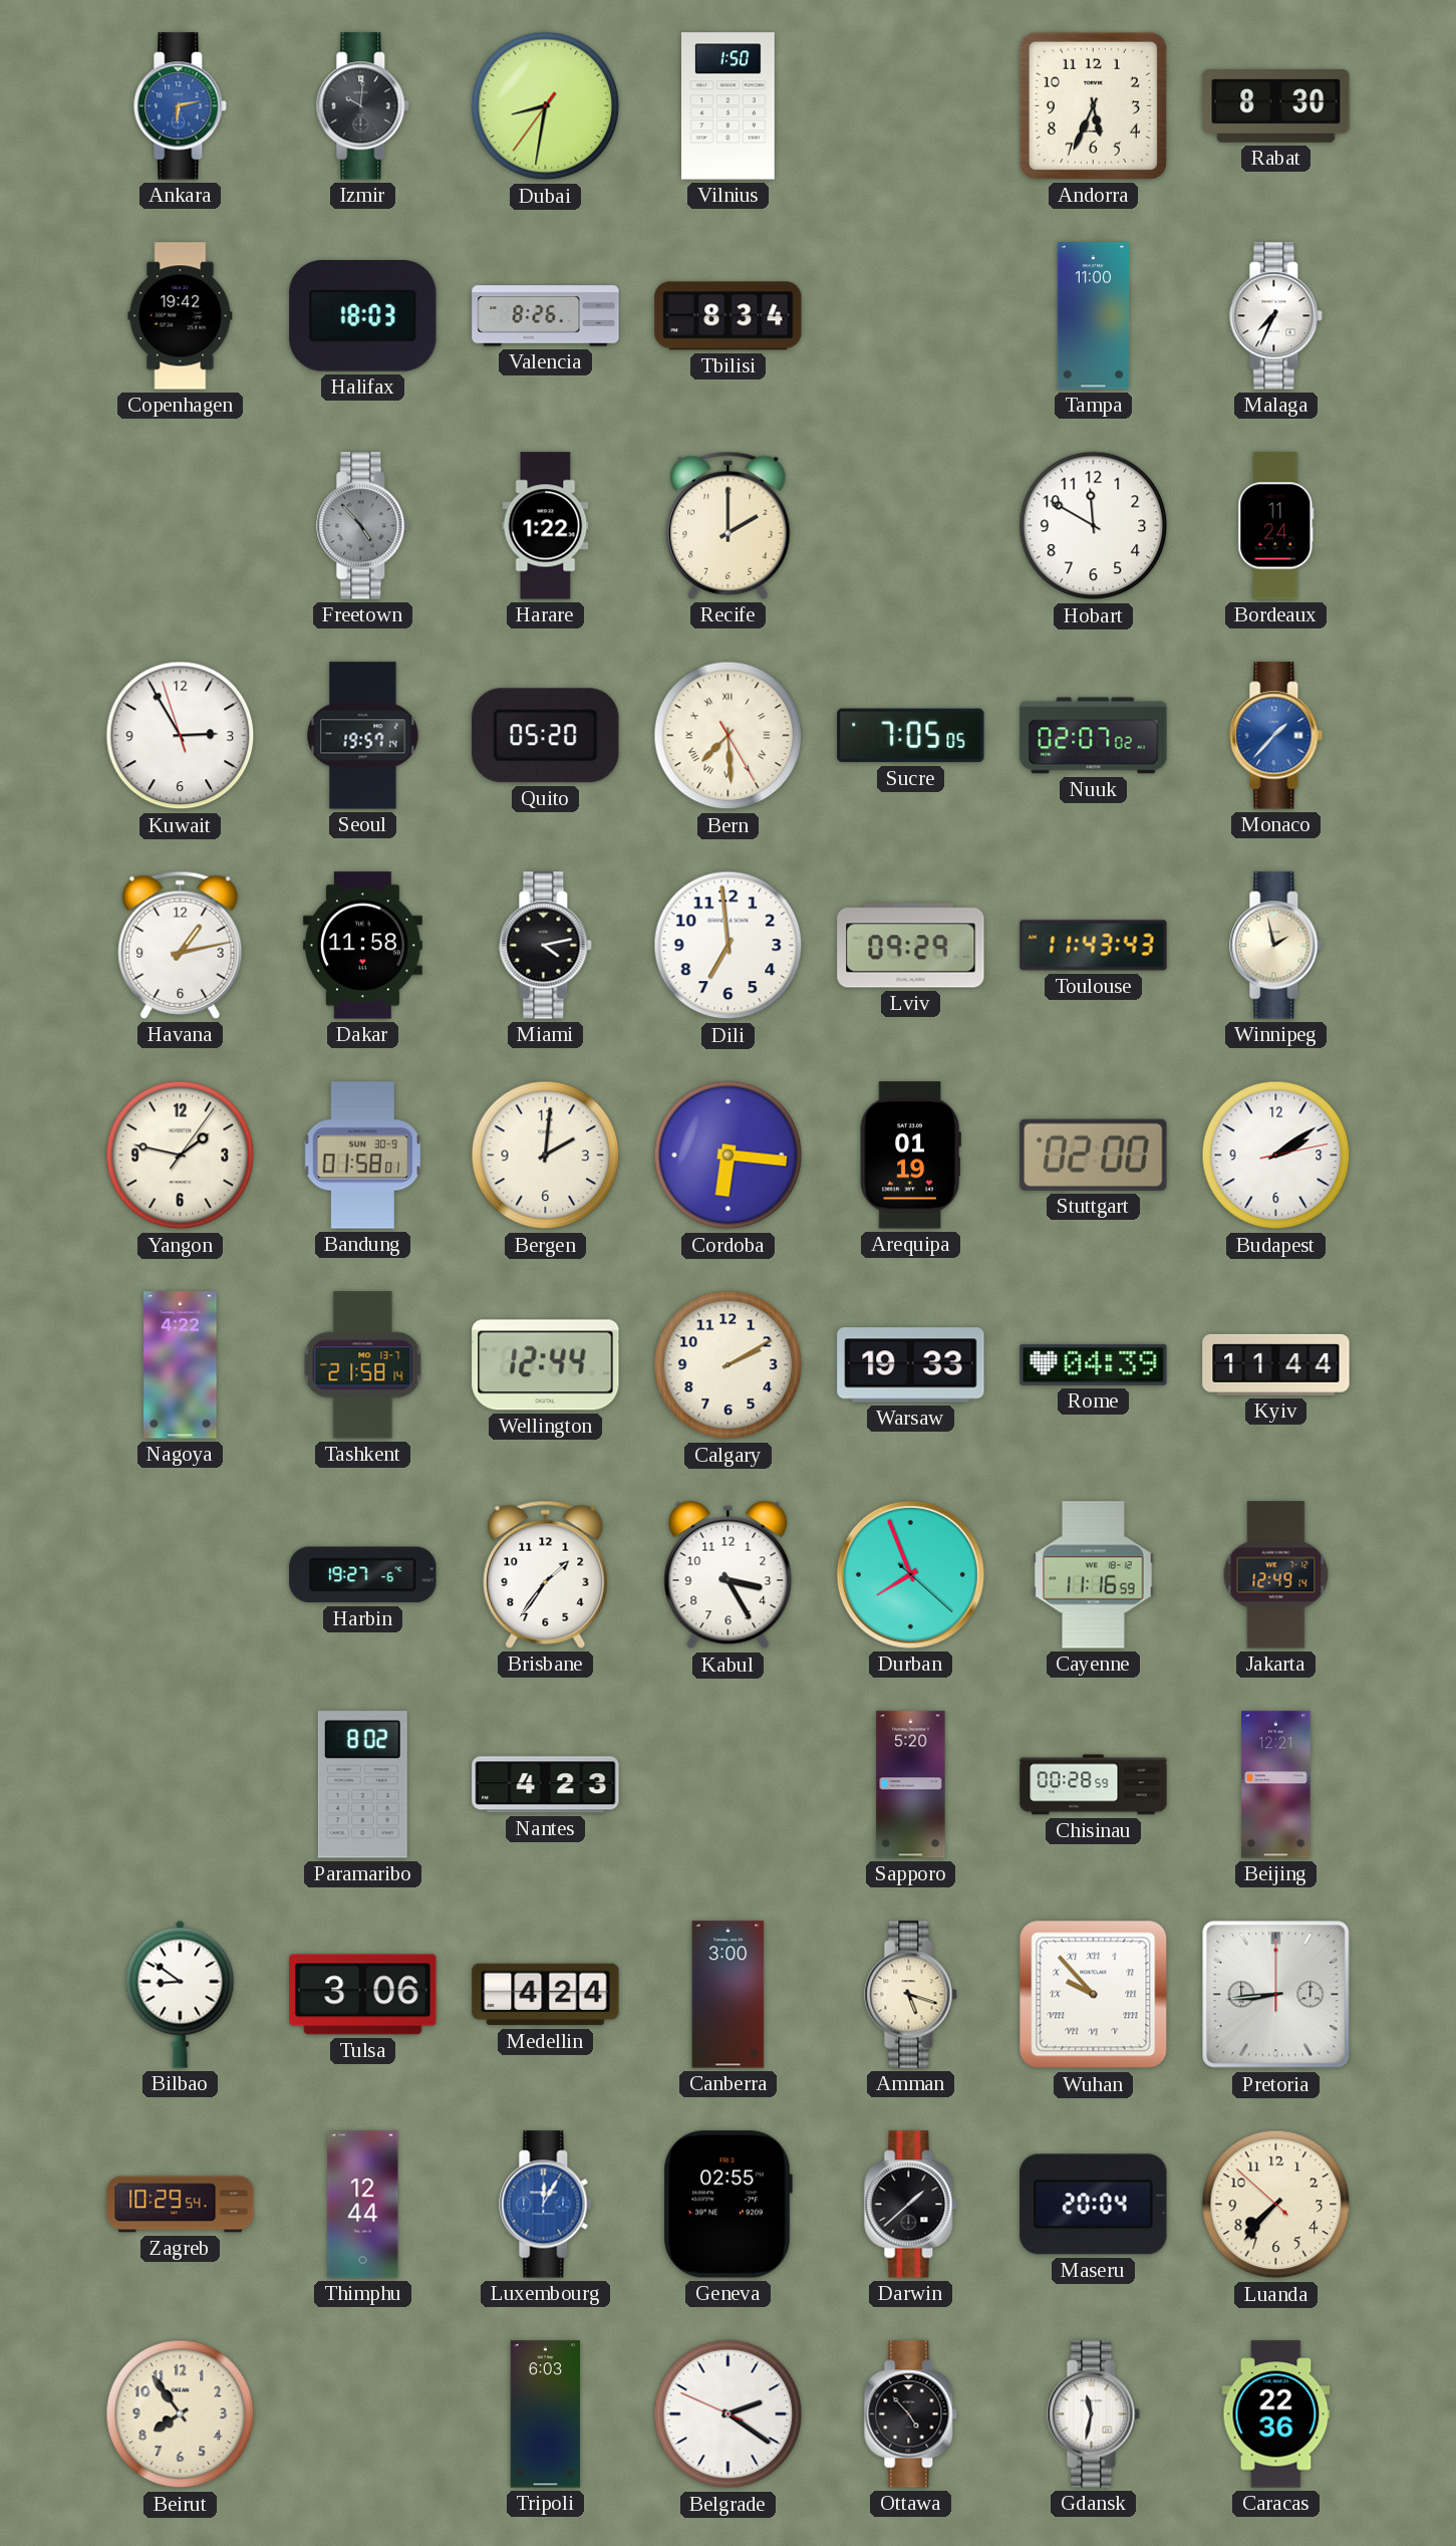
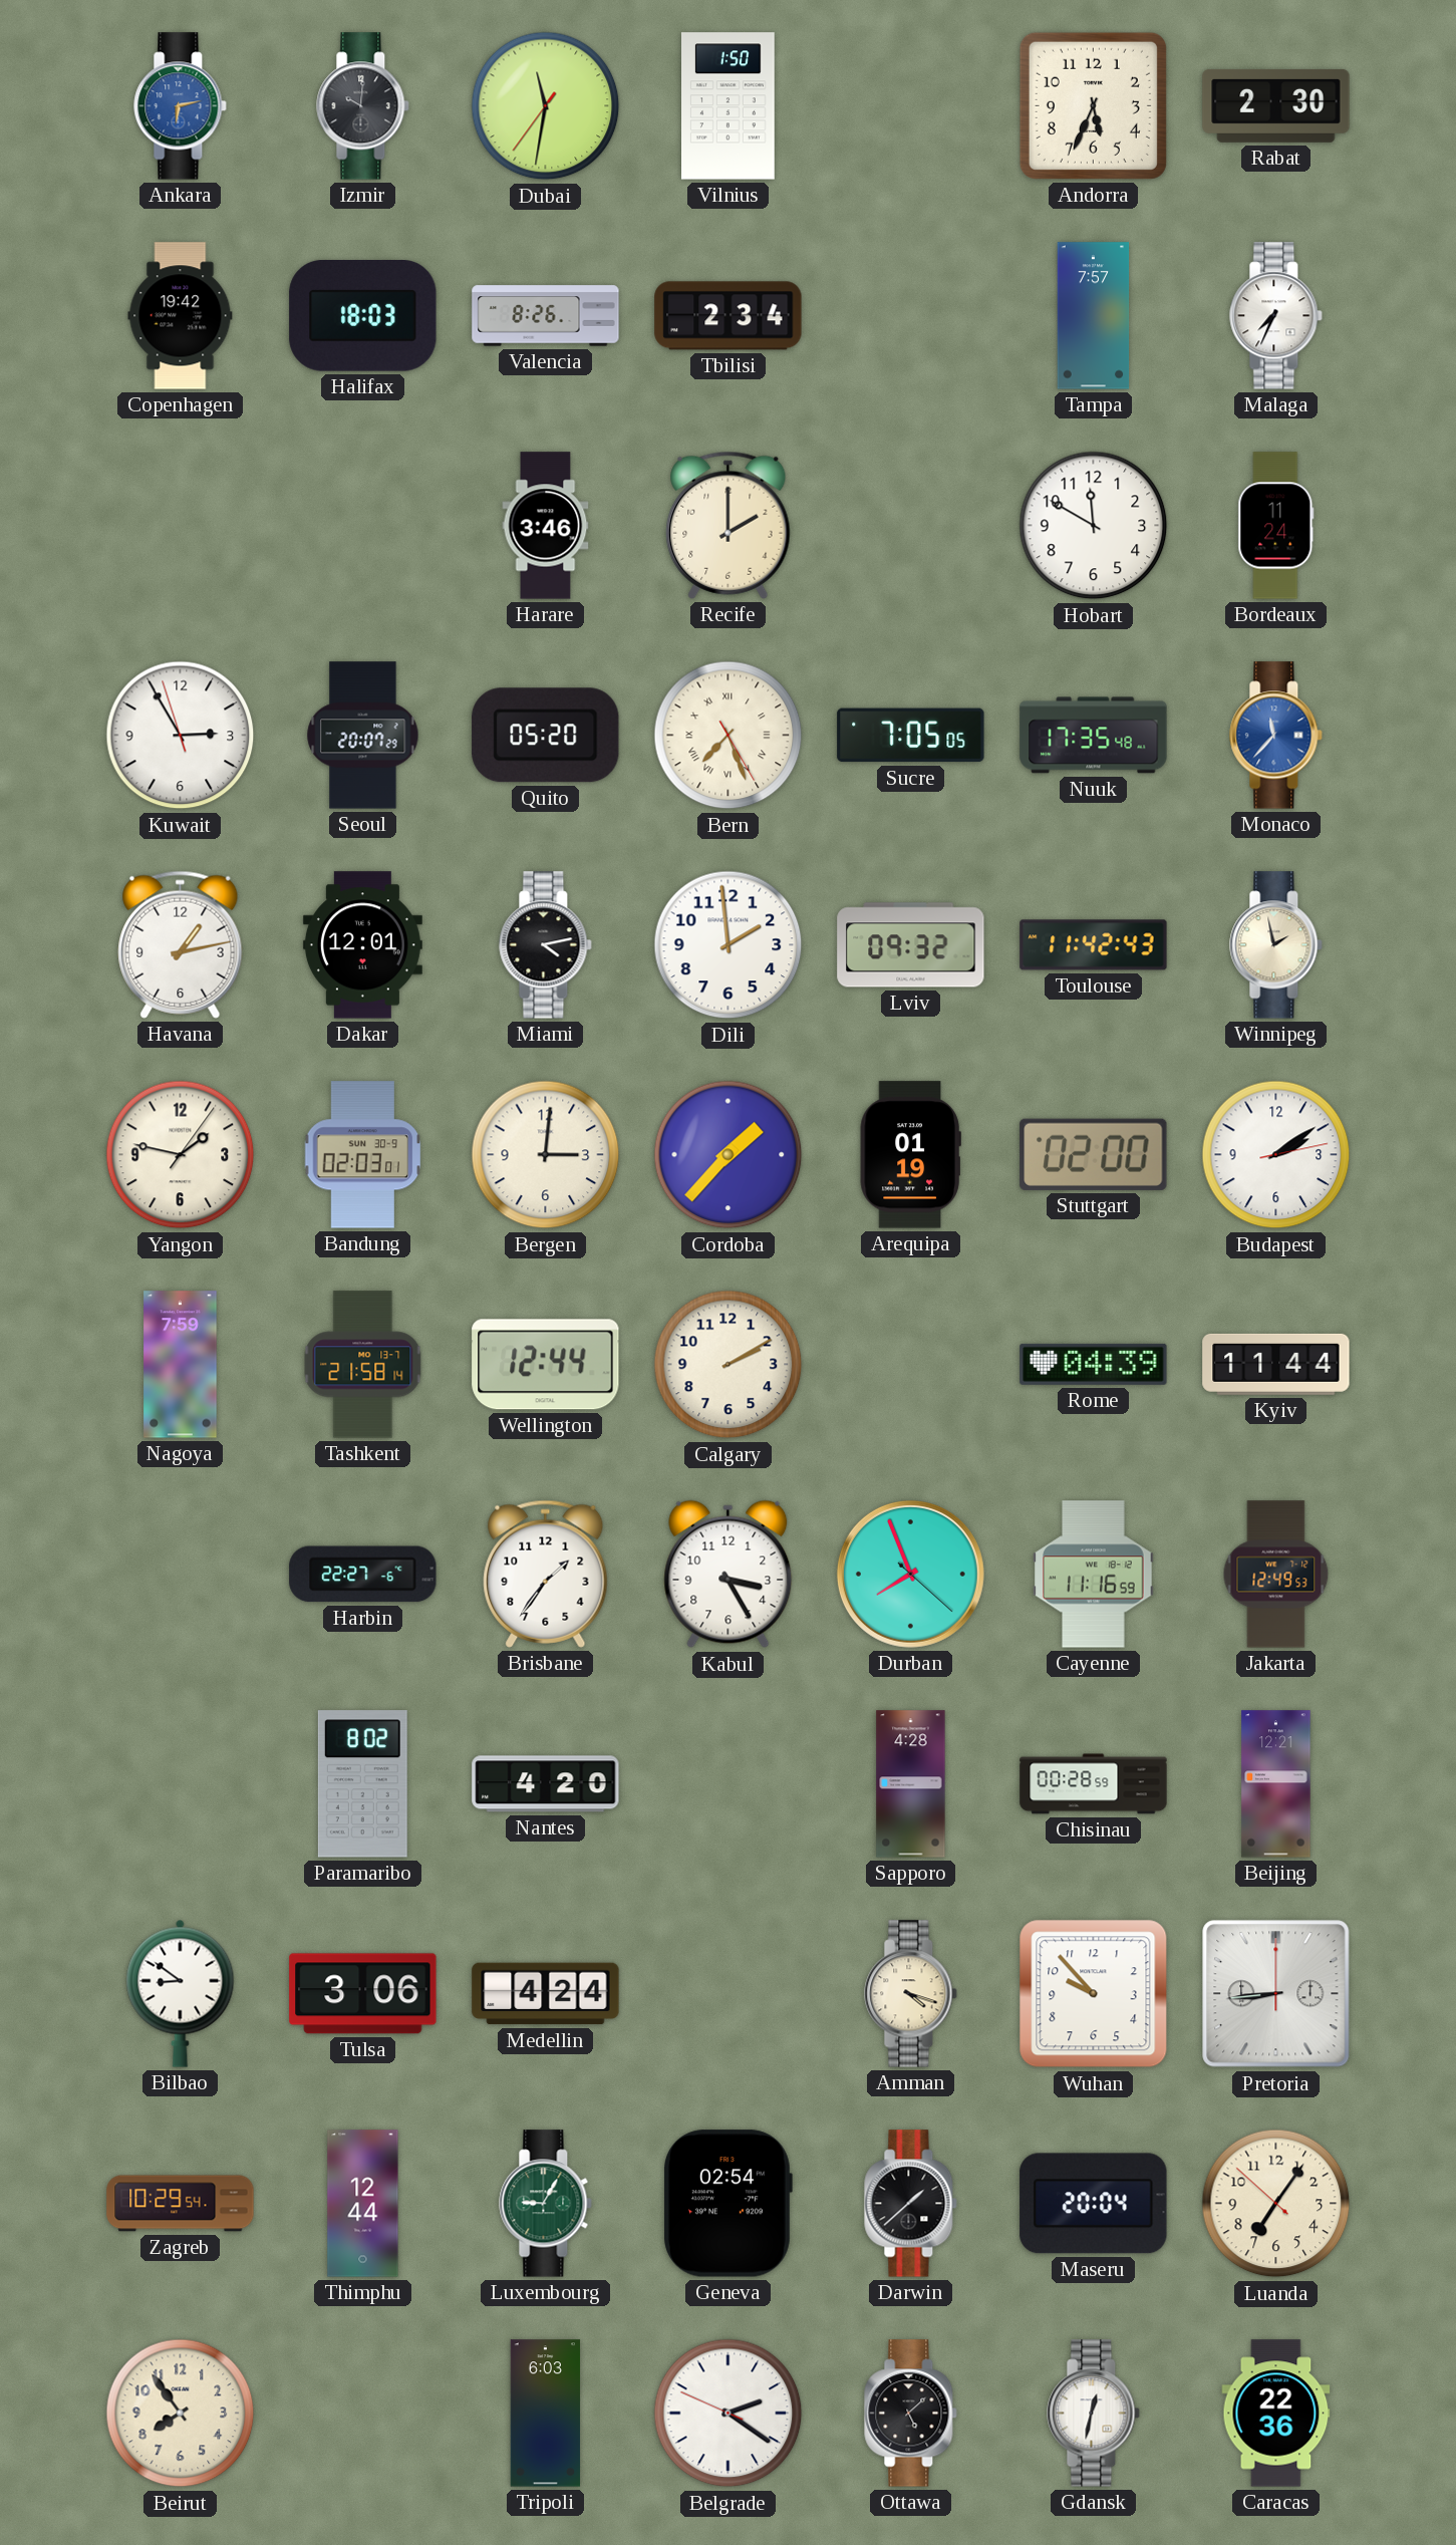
Dubai: 8:31 -> 11:31 (546, 106)
Rabat: 8:30 -> 2:30 (1276, 105)
Tbilisi: 8:34 -> 2:34 (729, 316)
Tampa: 11:00 -> 7:57 (1094, 316)
Freetown: 4:53 -> none (363, 526)
Harare: 1:22 -> 3:46 (546, 526)
Seoul: 19:57 -> 20:07 (363, 736)
Bern: 7:29 -> 7:26 (729, 736)
Nuuk: 02:07 -> 17:35 (1094, 736)
Monaco: 1:37 -> 11:37 (1276, 736)
Dakar: 11:58 -> 12:01 (362, 945)
Dili: 6:59 -> 1:59 (729, 945)
Lviv: 09:29 -> 09:32 (911, 945)
Toulouse: 11:43 -> 11:42 (1094, 945)
Bandung: 01:58 -> 02:03 (363, 1155)
Bergen: 2:01 -> 3:01 (546, 1155)
Cordoba: 6:16 -> 1:37 (729, 1155)
Nagoya: 4:22 -> 7:59 (181, 1365)
Warsaw: 19:33 -> none (911, 1365)
Harbin: 19:27 -> 22:27 (363, 1575)
Jakarta: 12:49:14 -> 12:49:53 (1276, 1575)
Nantes: 4:23 -> 4:20 (546, 1784)
Sapporo: 5:20 -> 4:28 (911, 1784)
Canberra: 3:00 -> none (729, 1995)
Amman: 5:18 -> 4:18 (911, 1994)
Wuhan numerals: Roman -> Arabic (1094, 1994)
Luxembourg: 12:05 -> 9:05 (546, 2204)
Luxembourg dial: blue -> green (546, 2204)
Geneva: 02:55 -> 02:54 (729, 2204)
Luanda: 7:36 -> 7:05 (1276, 2204)
Ottawa: 4:53 -> 5:08 (911, 2414)
Gdansk: 11:32 -> 12:32 (1094, 2414)
